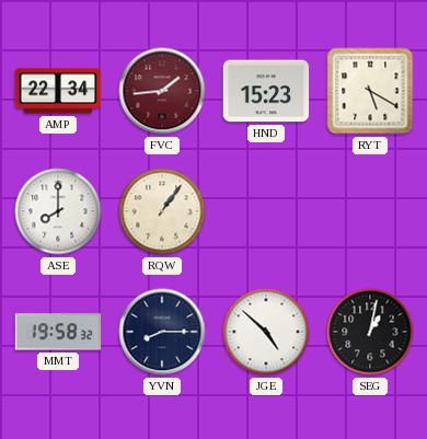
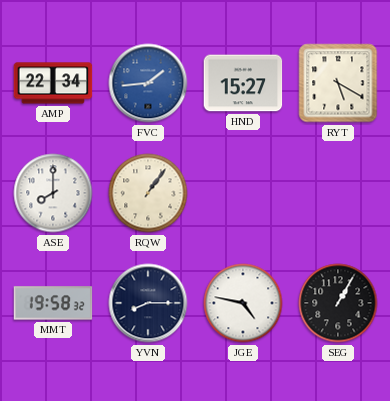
FVC dial: burgundy -> blue (148, 83)
HND: 15:23 -> 15:27 (243, 83)
JGE: 4:52 -> 4:47 (243, 303)
SEG: 1:02 -> 1:05 (338, 303)
